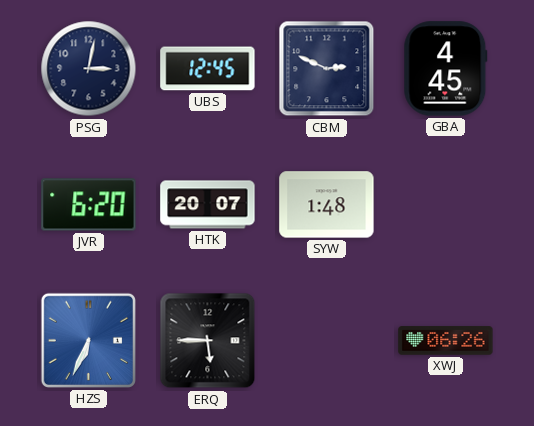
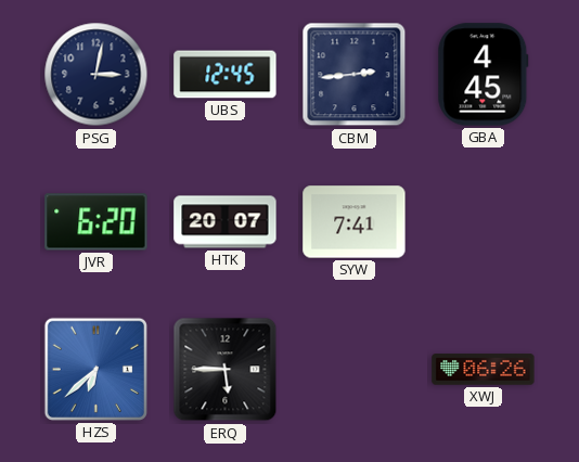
CBM: 2:49 -> 2:44 (355, 75)
SYW: 1:48 -> 7:41 (355, 222)
HZS: 6:34 -> 6:38 (95, 369)
